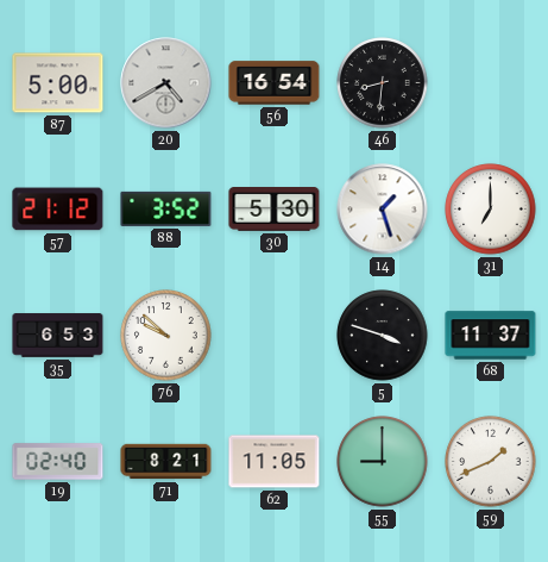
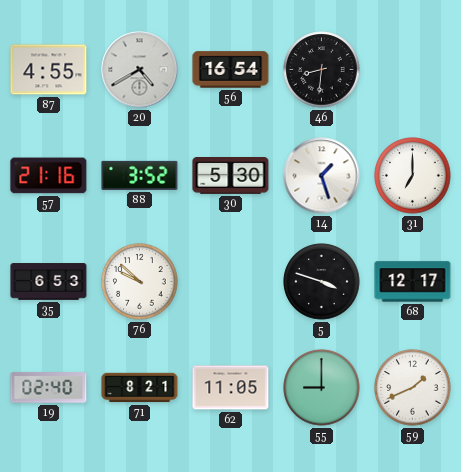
87: 5:00 -> 4:55 (49, 70)
57: 21:12 -> 21:16 (49, 176)
68: 11:37 -> 12:17 (413, 282)
